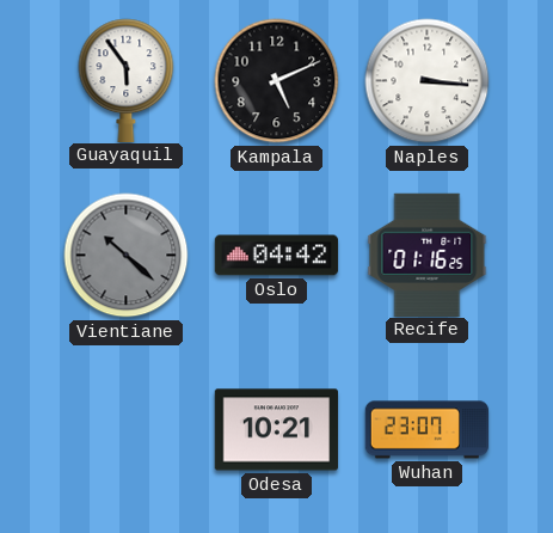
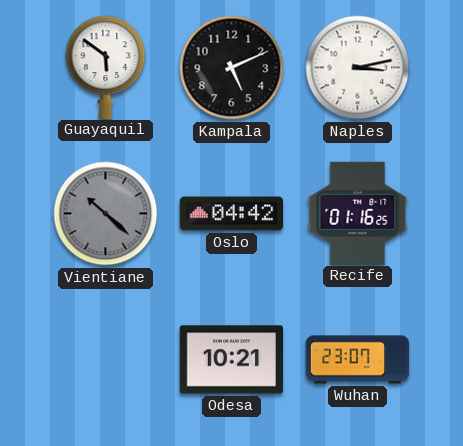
Guayaquil: 5:54 -> 5:51 (106, 67)
Naples: 3:16 -> 3:13 (358, 68)
